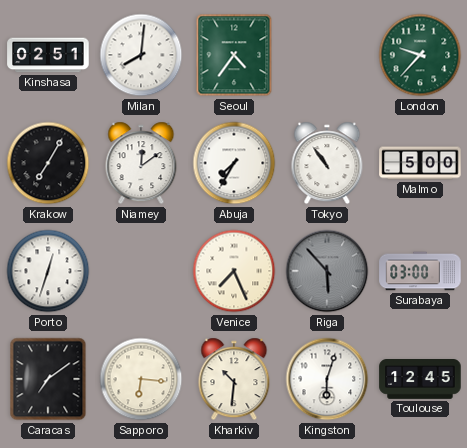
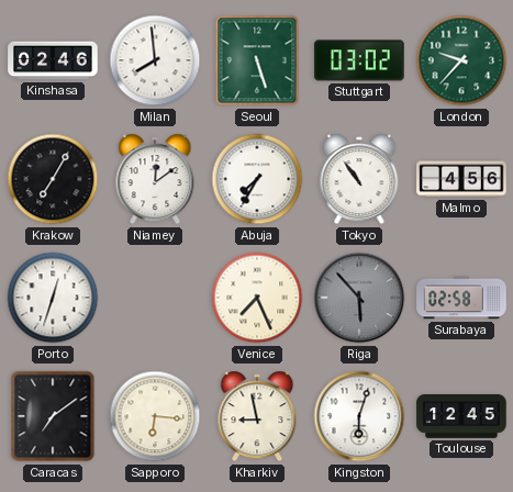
Kinshasa: 02:51 -> 02:46 (53, 60)
Milan: 8:01 -> 7:59 (155, 60)
Seoul: 4:36 -> 5:27 (257, 60)
Stuttgart: none -> 03:02 (359, 60)
Malmo: 5:00 -> 4:56 (461, 179)
Surabaya: 03:00 -> 02:58 (461, 298)
Kharkiv: 10:31 -> 8:58 (257, 416)
